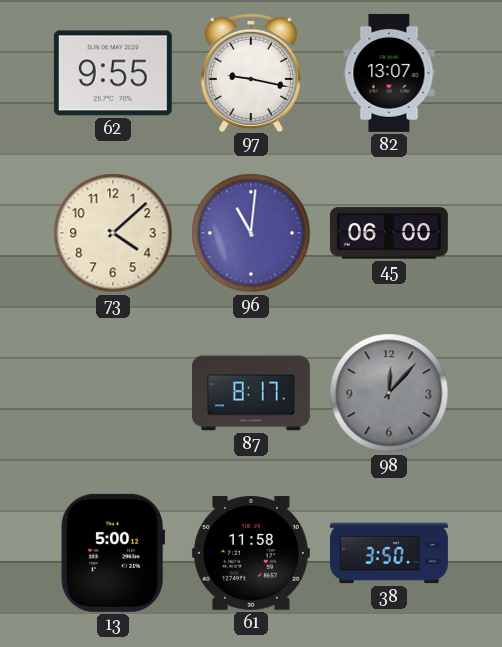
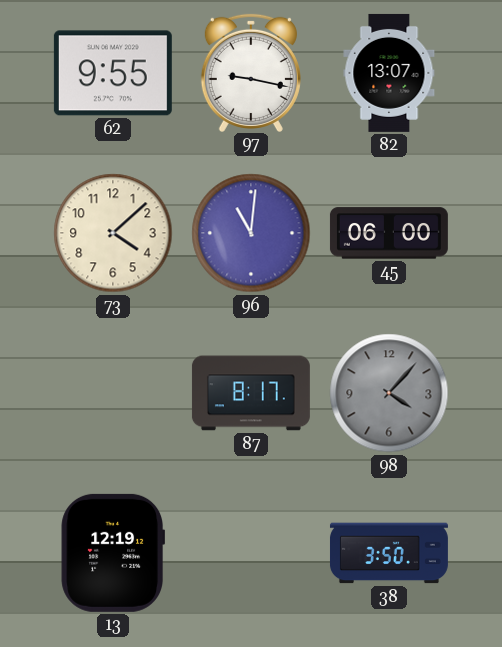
98: 12:07 -> 4:07 (389, 393)
13: 5:00 -> 12:19 (112, 553)
61: 11:58 -> none (251, 553)
